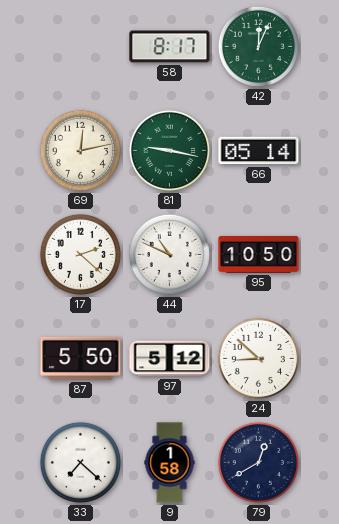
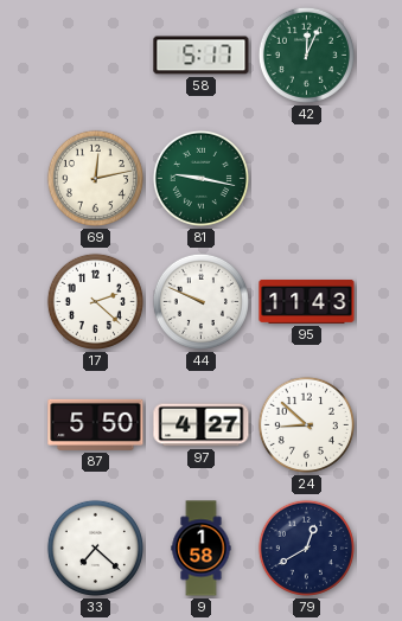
58: 8:17 -> 5:17 (202, 56)
66: 05:14 -> none (259, 151)
44: 10:49 -> 9:49 (200, 301)
95: 10:50 -> 11:43 (307, 301)
97: 5:12 -> 4:27 (202, 425)
